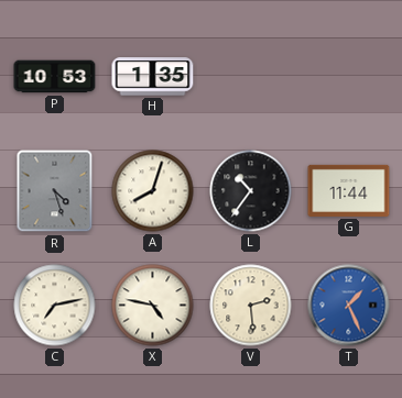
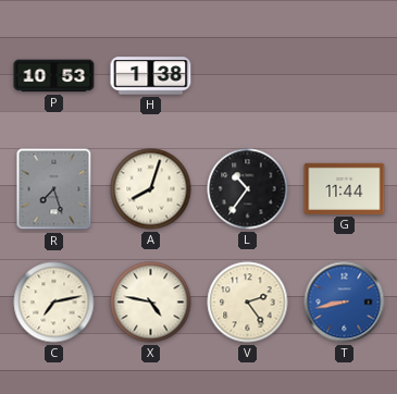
H: 1:35 -> 1:38 (151, 76)
R: 4:27 -> 7:27 (54, 189)
V: 2:29 -> 2:24 (248, 303)
T: 1:26 -> 8:43 (345, 303)
